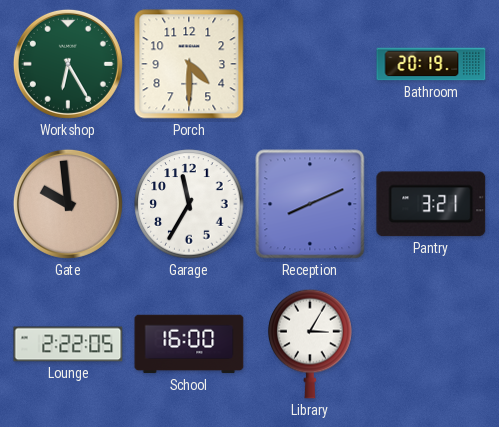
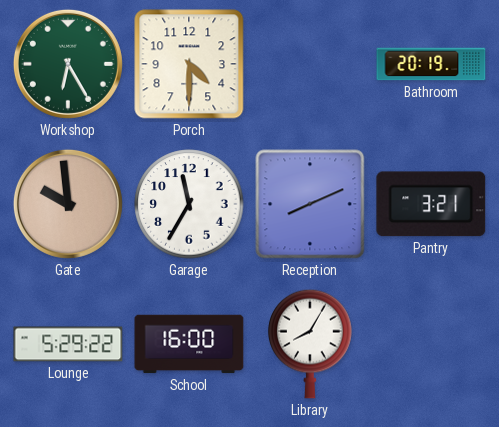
Lounge: 2:22 -> 5:29 (68, 344)
Library: 3:05 -> 8:05 (310, 344)
